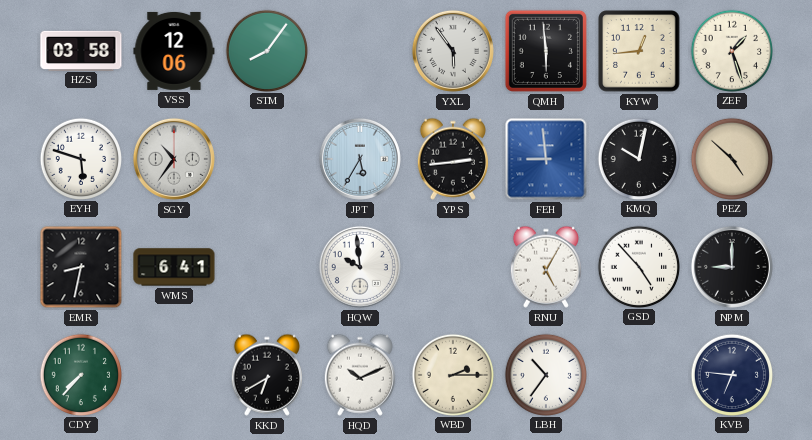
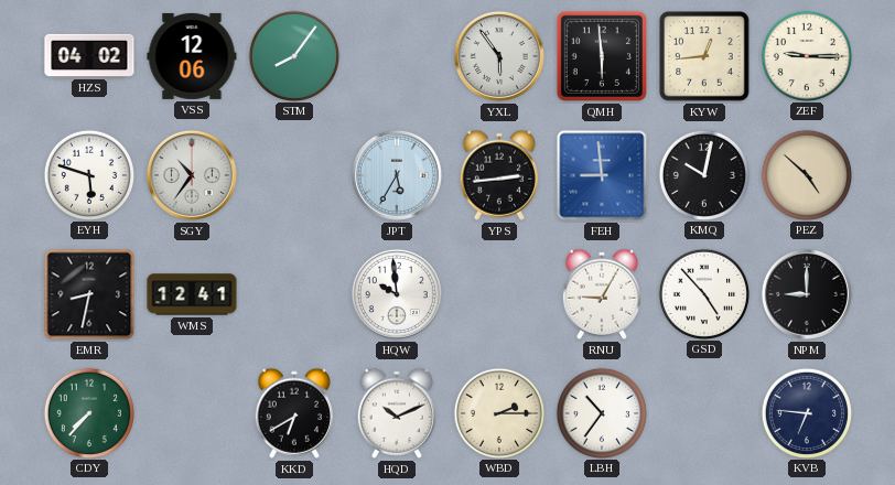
HZS: 03:58 -> 04:02 (89, 55)
ZEF: 1:27 -> 9:15 (806, 55)
WMS: 6:41 -> 12:41 (192, 294)
RNU: 5:05 -> 9:05 (602, 294)
